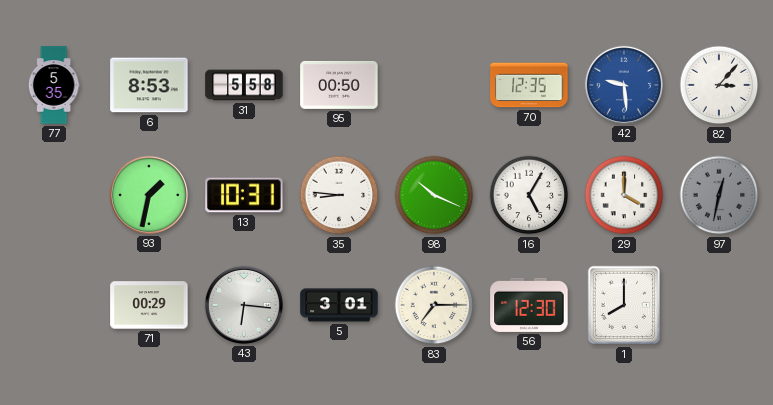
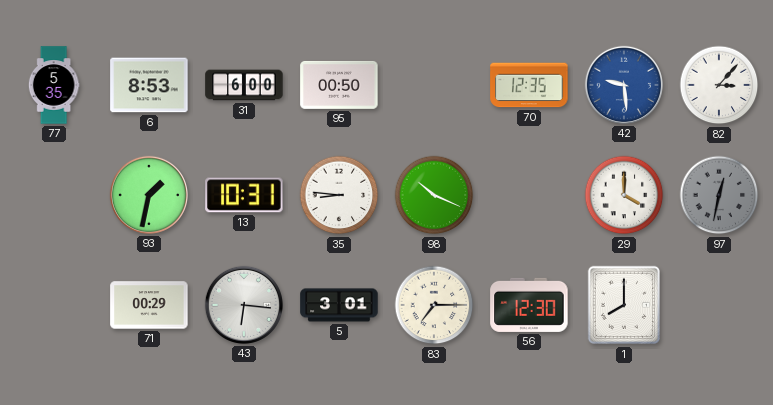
31: 5:58 -> 6:00 (244, 85)
16: 5:05 -> none (529, 195)
